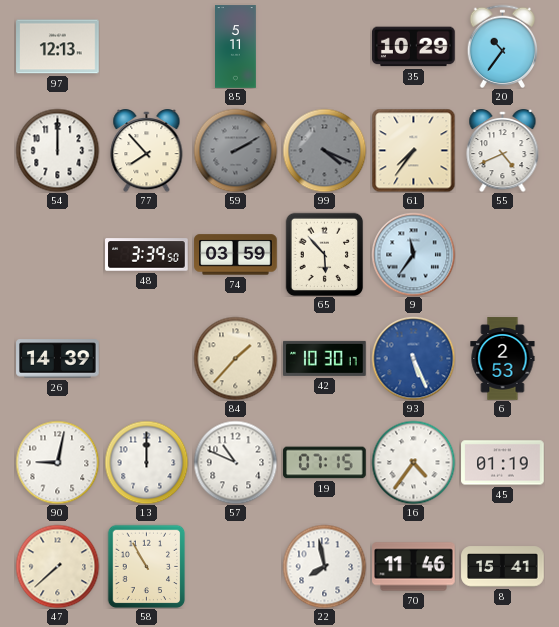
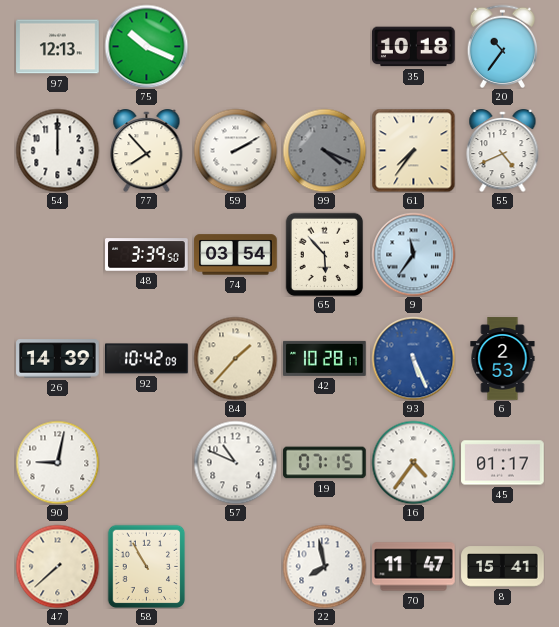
75: none -> 10:19 (146, 46)
85: 5:11 -> none (236, 47)
35: 10:29 -> 10:18 (414, 47)
59 dial: grey -> white (235, 150)
74: 03:59 -> 03:54 (236, 255)
92: none -> 10:42 (147, 359)
42: 10:30 -> 10:28 (325, 358)
13: 12:00 -> none (146, 462)
45: 01:19 -> 01:17 (503, 463)
70: 11:46 -> 11:47 (414, 567)
